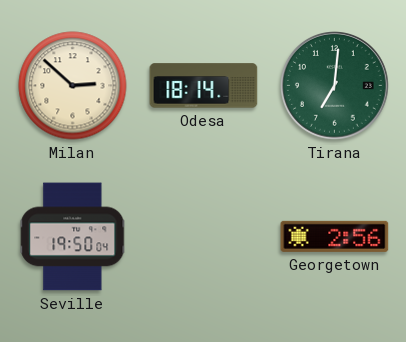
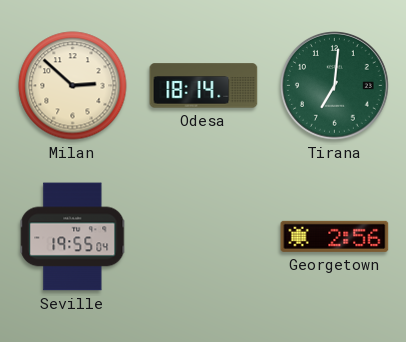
Seville: 19:50 -> 19:55 (73, 237)
